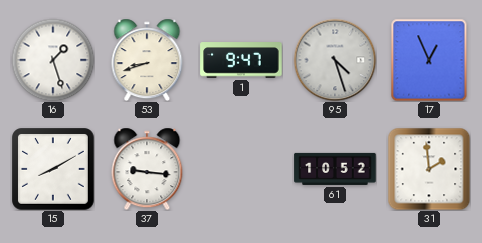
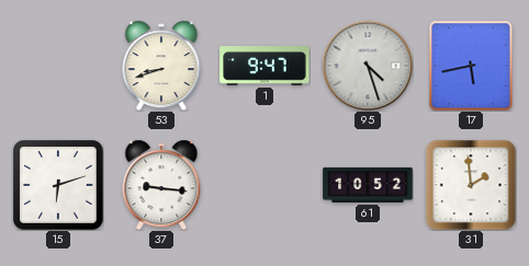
16: 1:27 -> none (53, 60)
17: 12:56 -> 5:43 (471, 66)
15: 8:10 -> 6:12 (59, 186)
